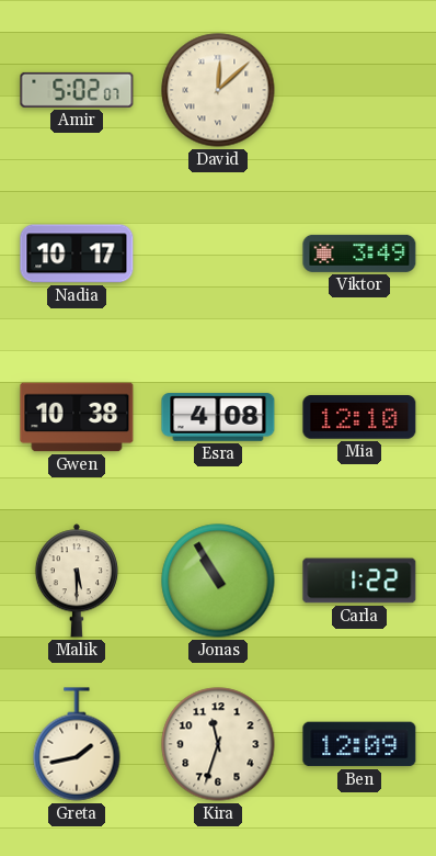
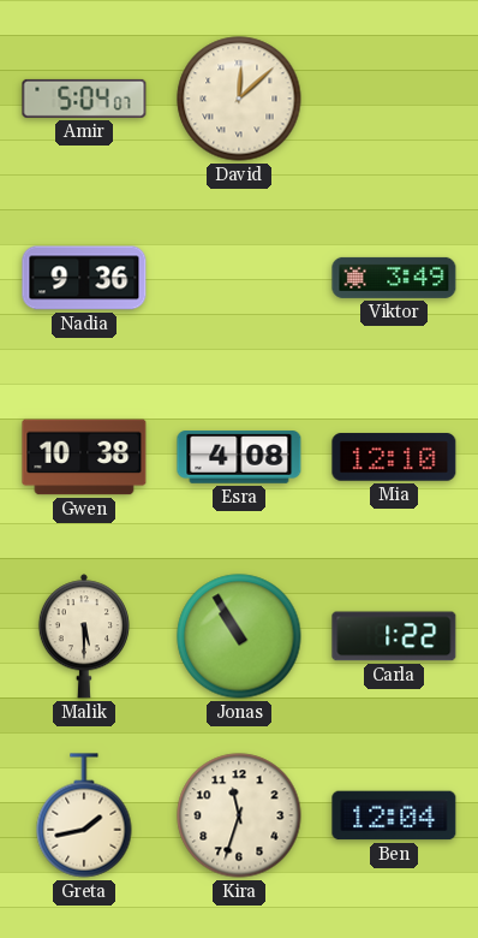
Amir: 5:02 -> 5:04 (84, 99)
Nadia: 10:17 -> 9:36 (84, 278)
Ben: 12:09 -> 12:04 (394, 815)
